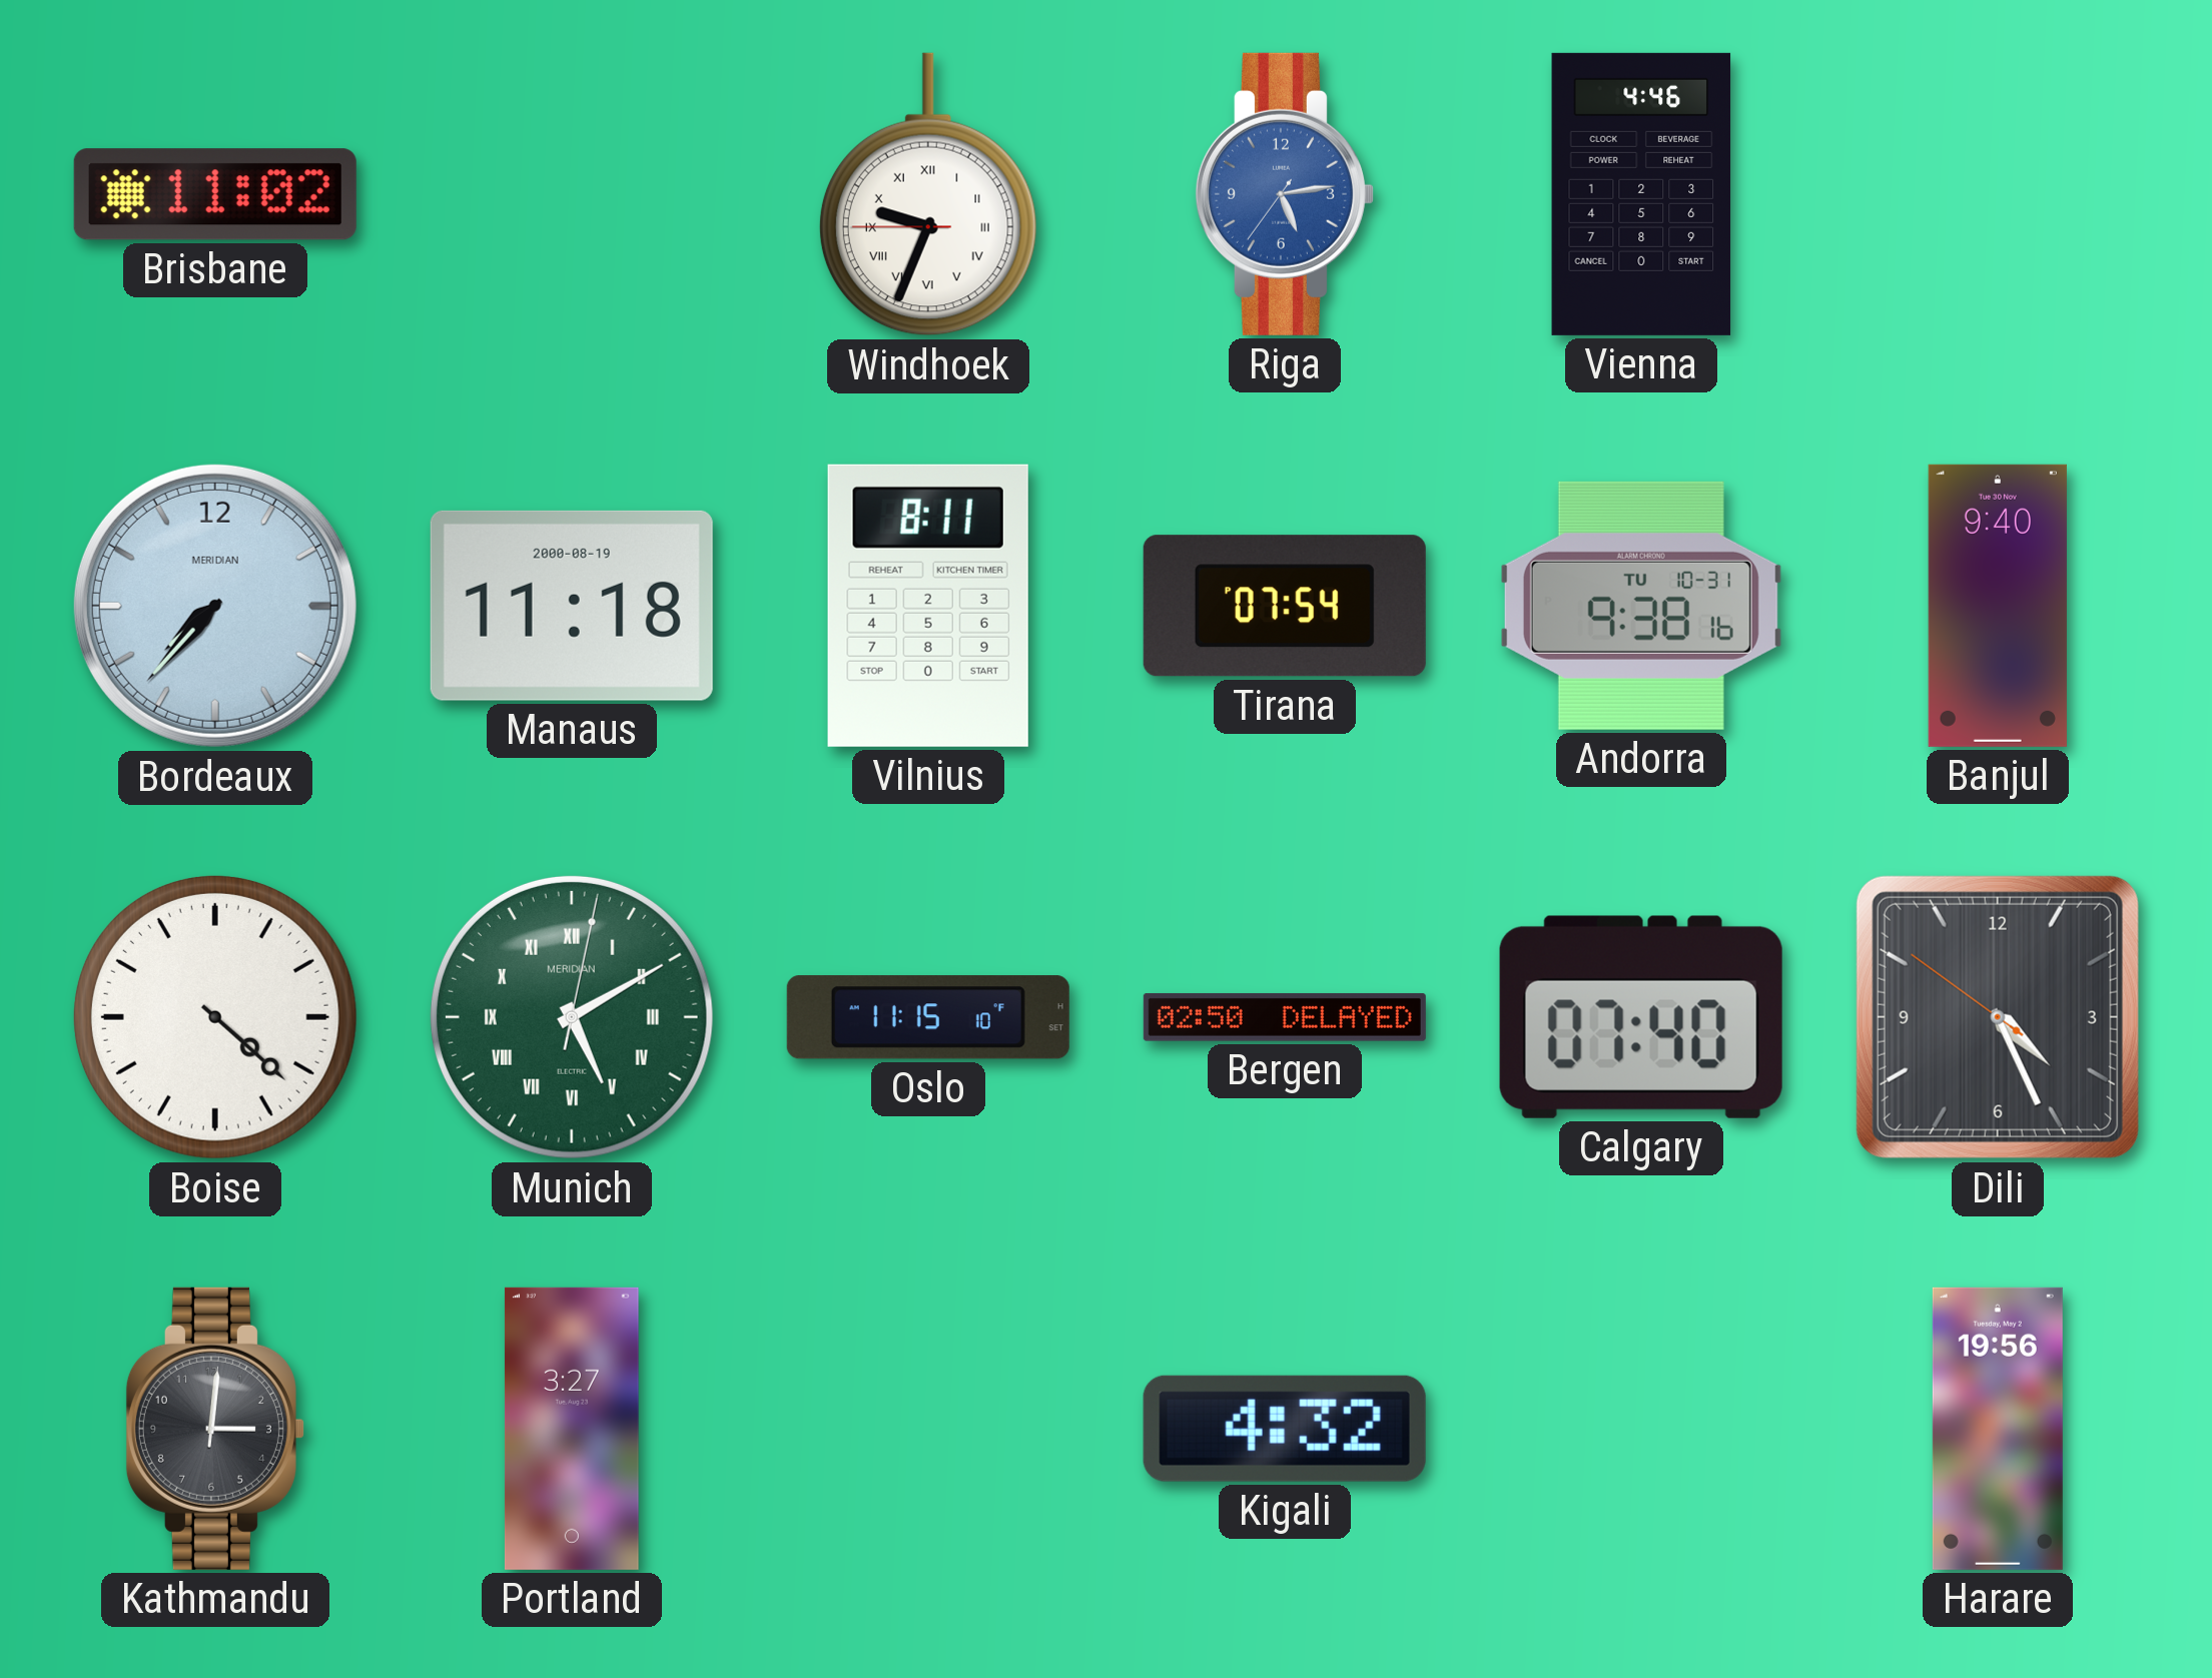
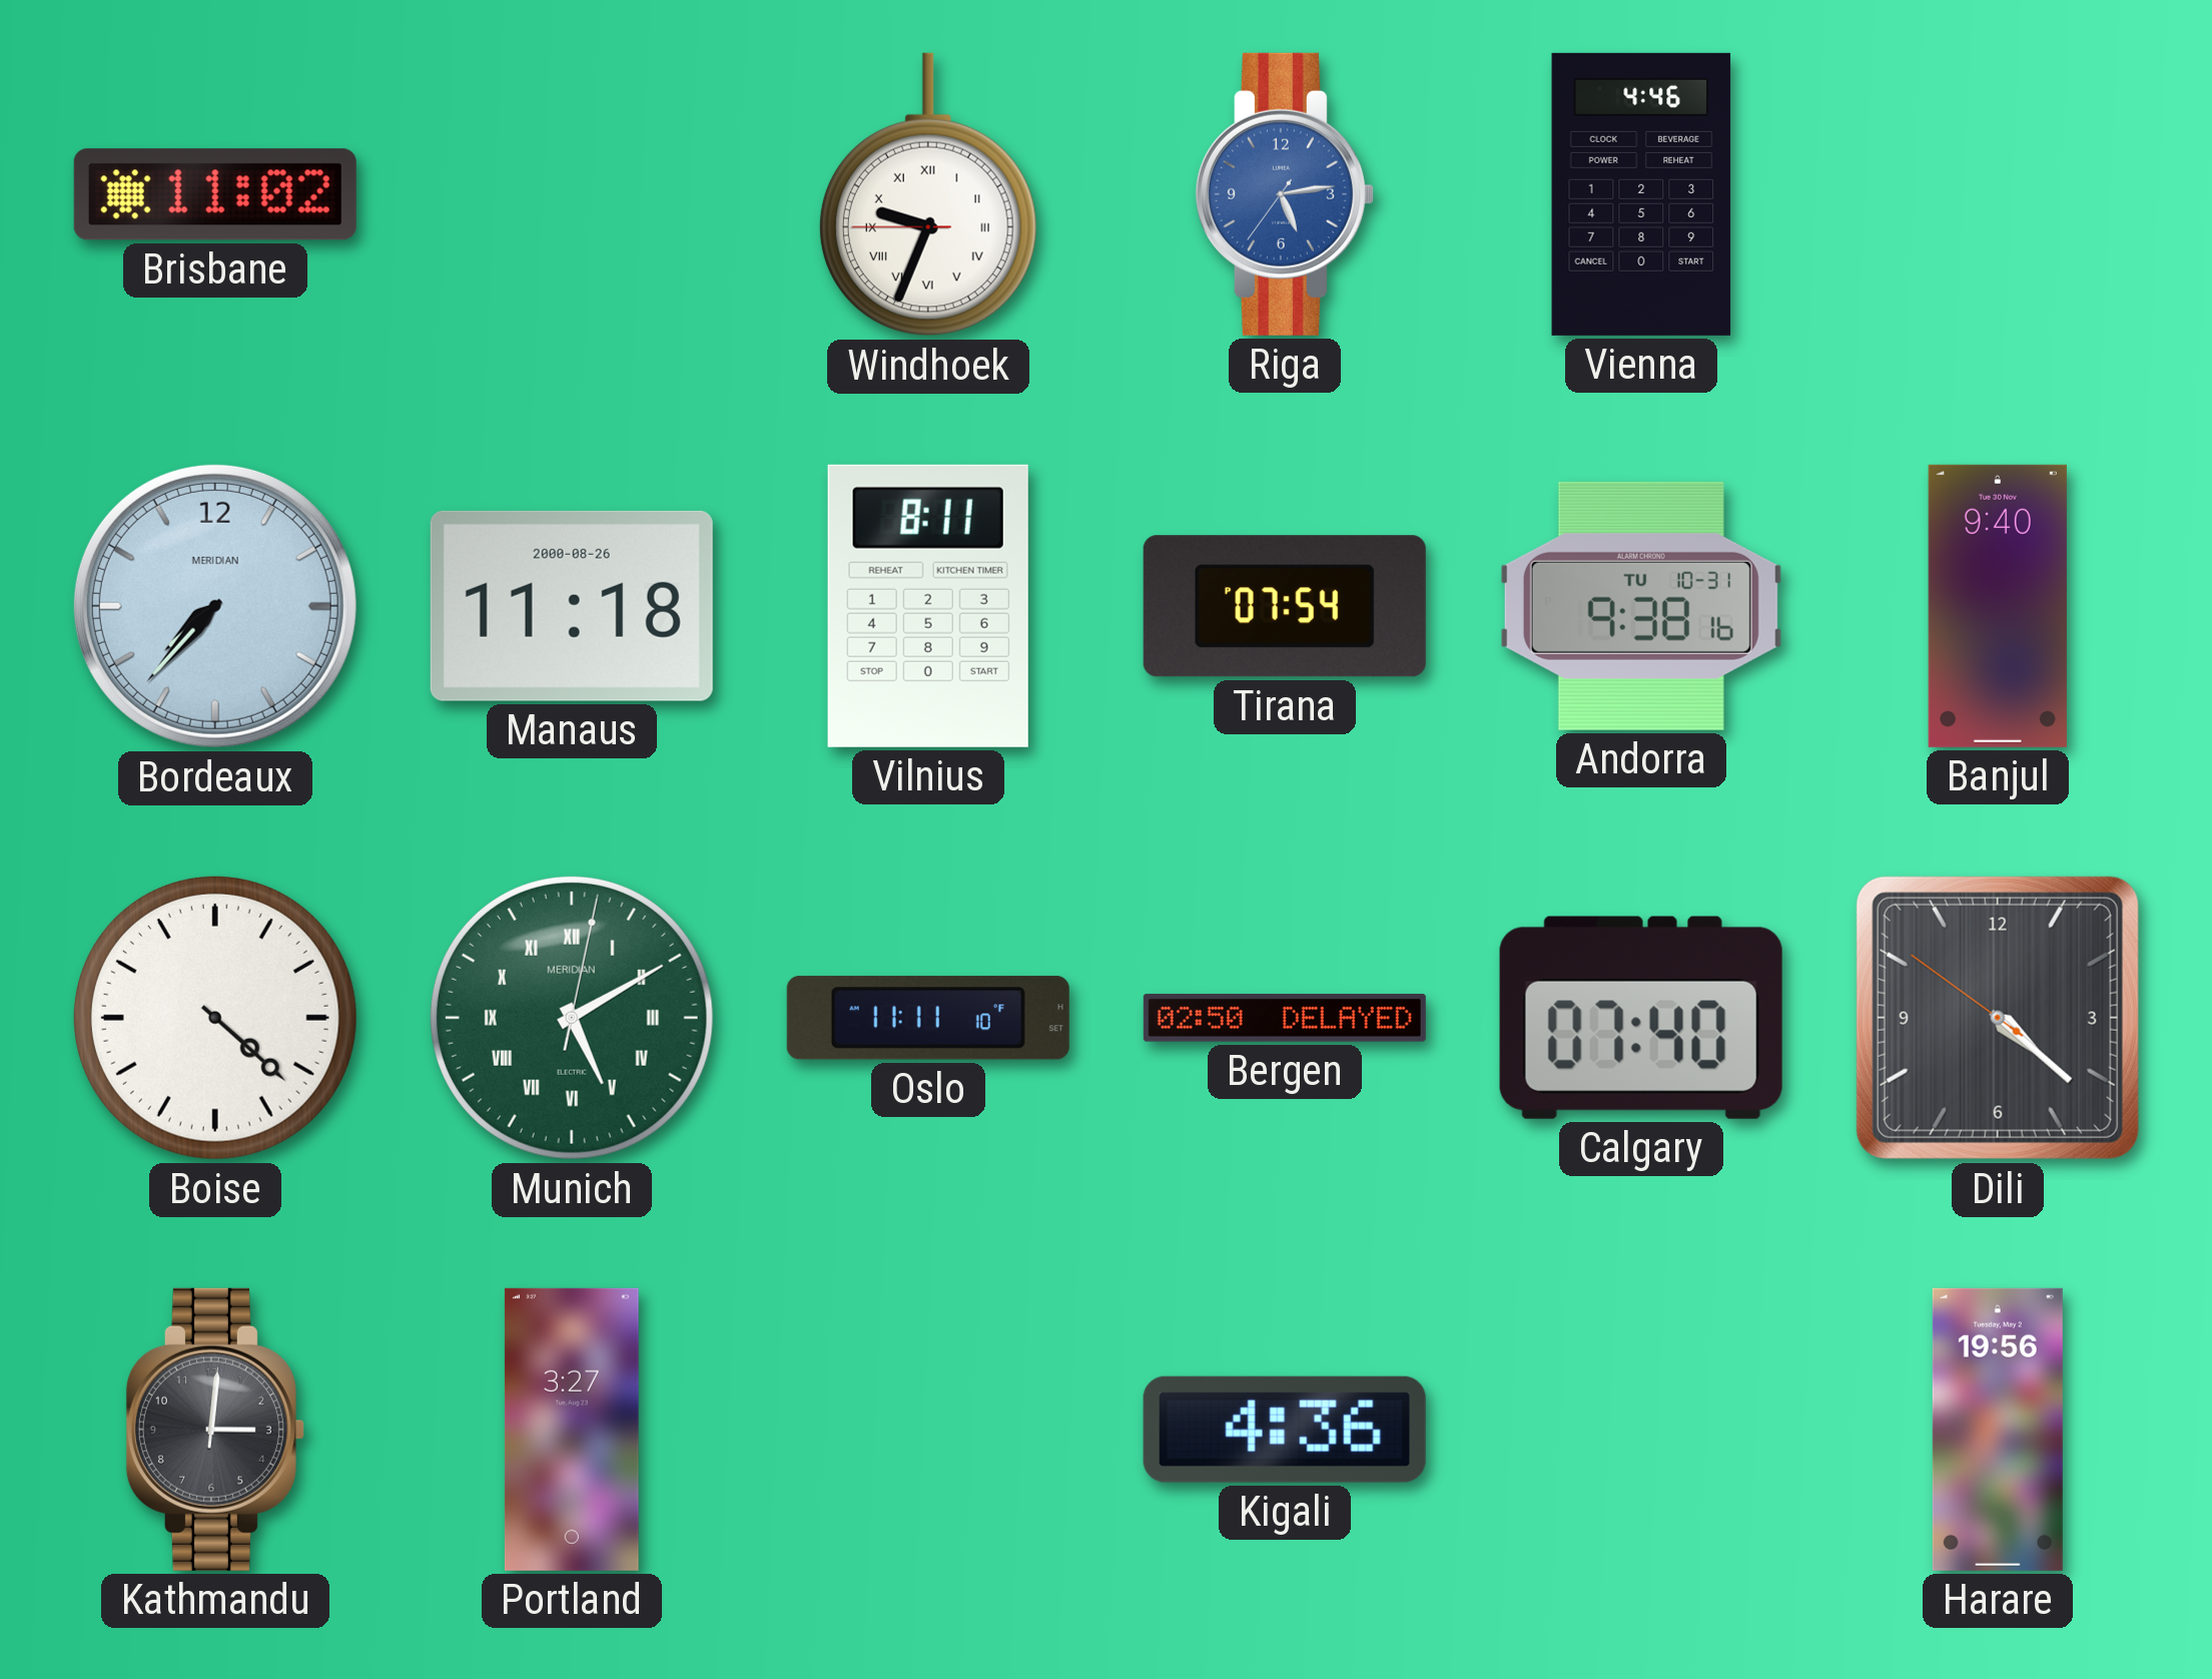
Manaus date: 2000-08-19 -> 2000-08-26 (572, 606)
Oslo: 11:15 -> 11:11 (928, 1018)
Dili: 4:25 -> 4:21 (1998, 1018)
Kigali: 4:32 -> 4:36 (1285, 1430)
